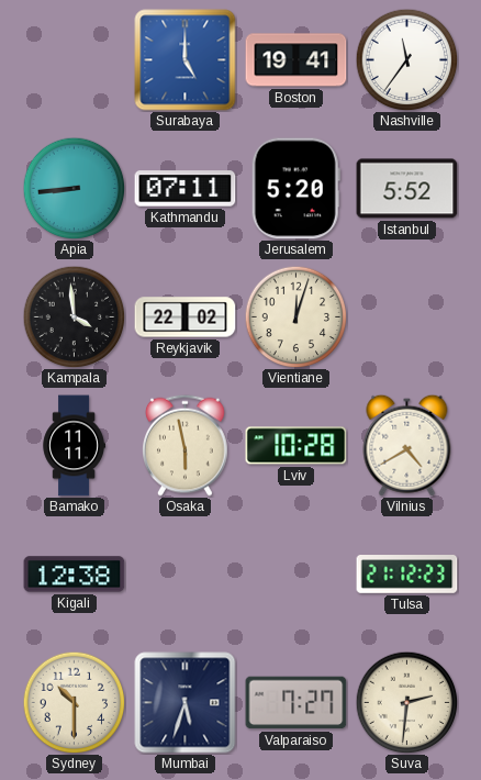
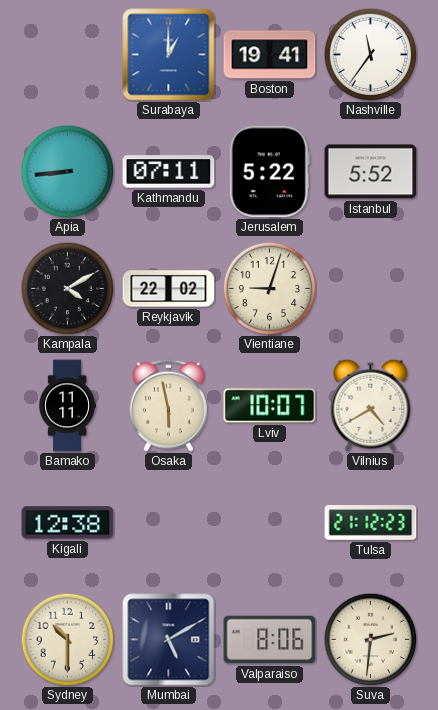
Surabaya: 5:00 -> 1:00 (169, 55)
Jerusalem: 5:20 -> 5:22 (269, 172)
Kampala: 3:59 -> 4:10 (67, 288)
Vientiane: 12:03 -> 9:03 (269, 288)
Lviv: 10:28 -> 10:07 (270, 406)
Mumbai: 5:33 -> 5:10 (169, 640)
Valparaiso: 7:27 -> 8:06 (270, 640)
